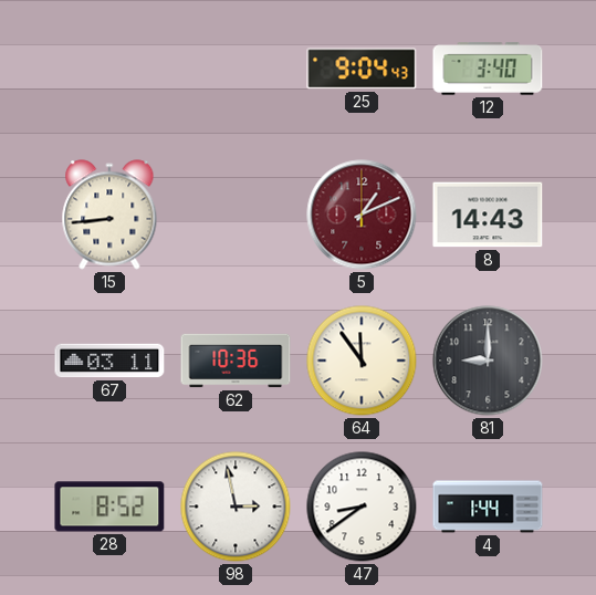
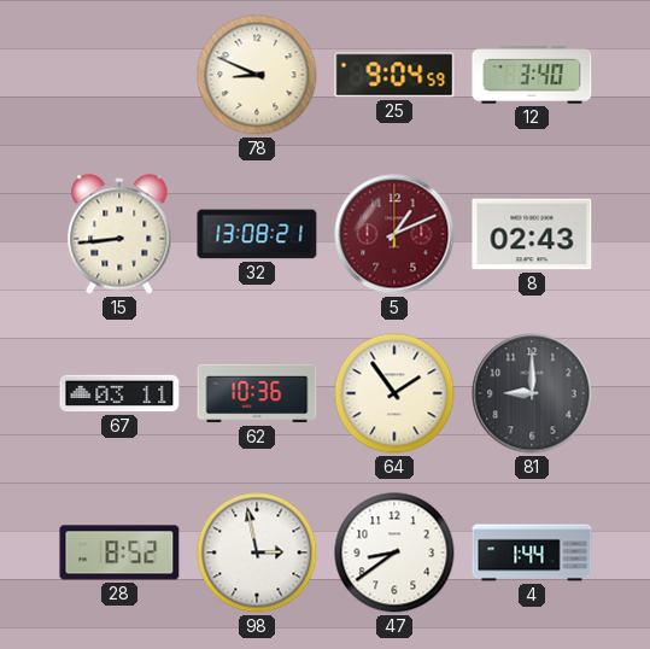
78: none -> 8:49 (257, 75)
25: 9:04:43 -> 9:04:59 (394, 75)
32: none -> 13:08 (257, 234)
8: 14:43 -> 02:43 (532, 234)
64: 11:54 -> 1:54 (394, 393)
